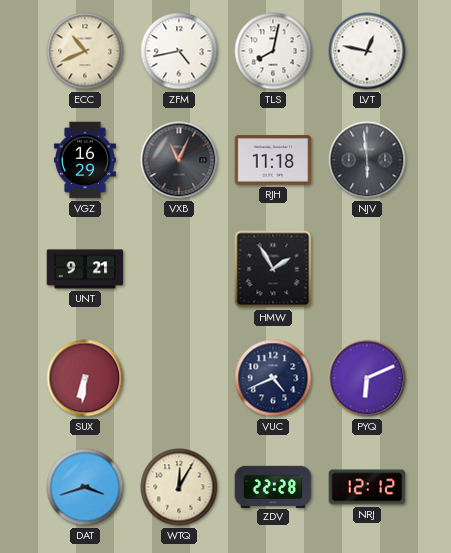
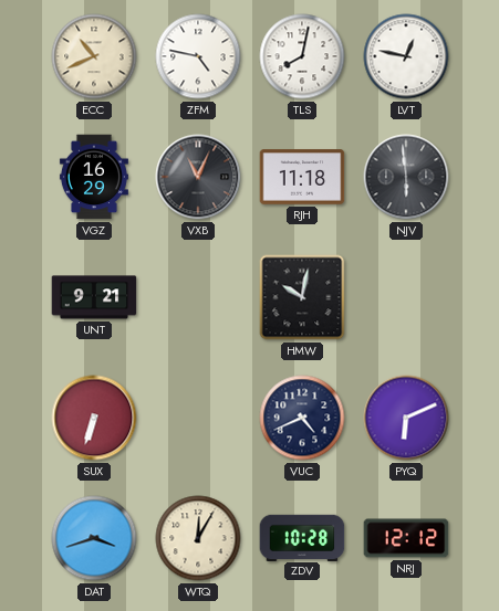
ZFM: 4:43 -> 4:47 (198, 56)
HMW: 1:55 -> 10:02 (302, 297)
SUX: 6:31 -> 6:33 (94, 418)
ZDV: 22:28 -> 10:28 (302, 537)
